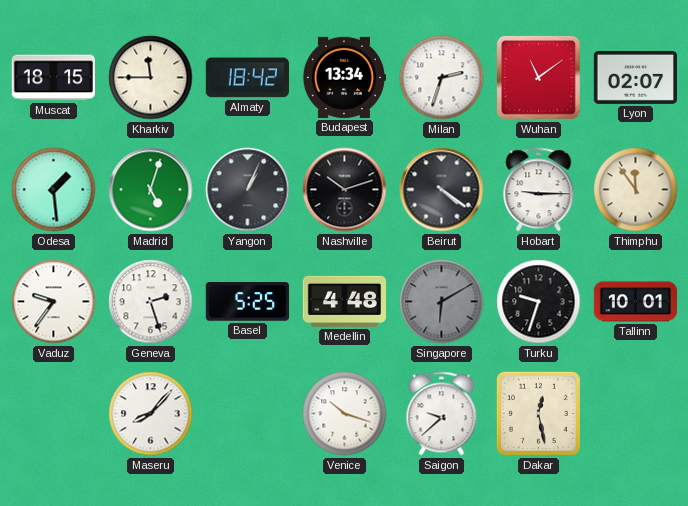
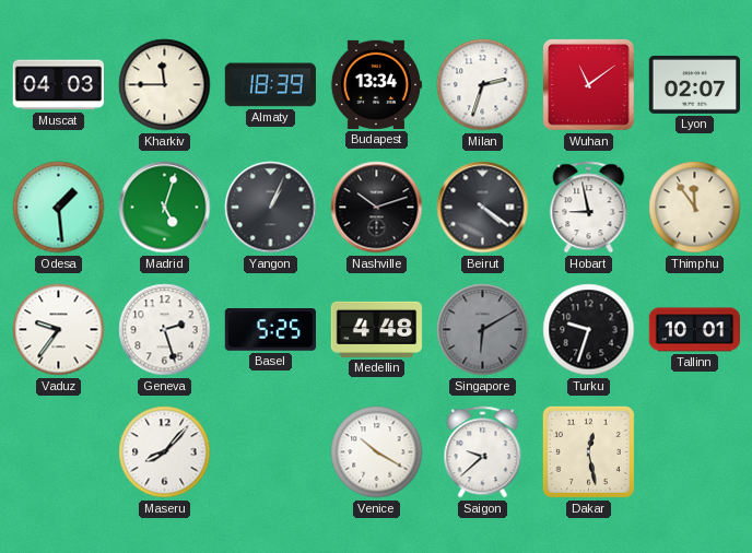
Muscat: 18:15 -> 04:03 (58, 85)
Almaty: 18:42 -> 18:39 (270, 85)
Hobart: 9:15 -> 8:58 (589, 208)
Venice: 10:18 -> 10:20 (377, 452)
